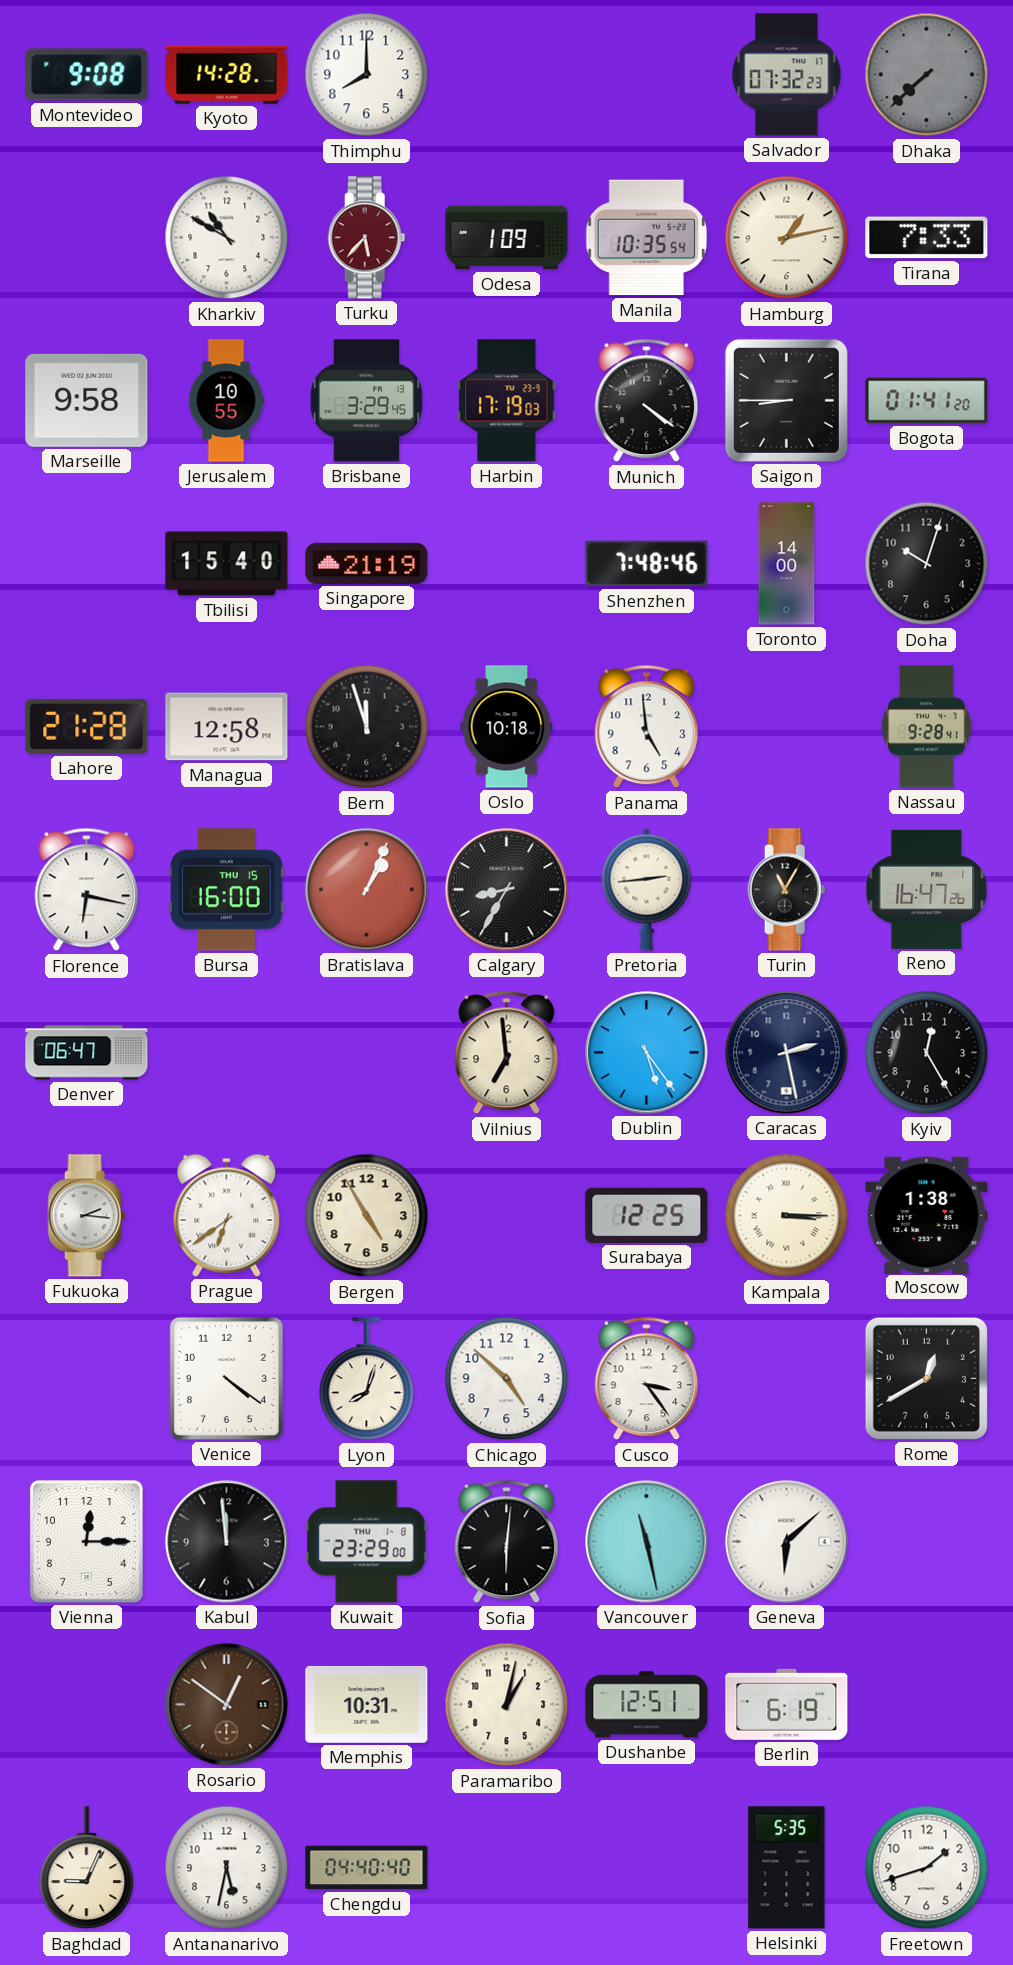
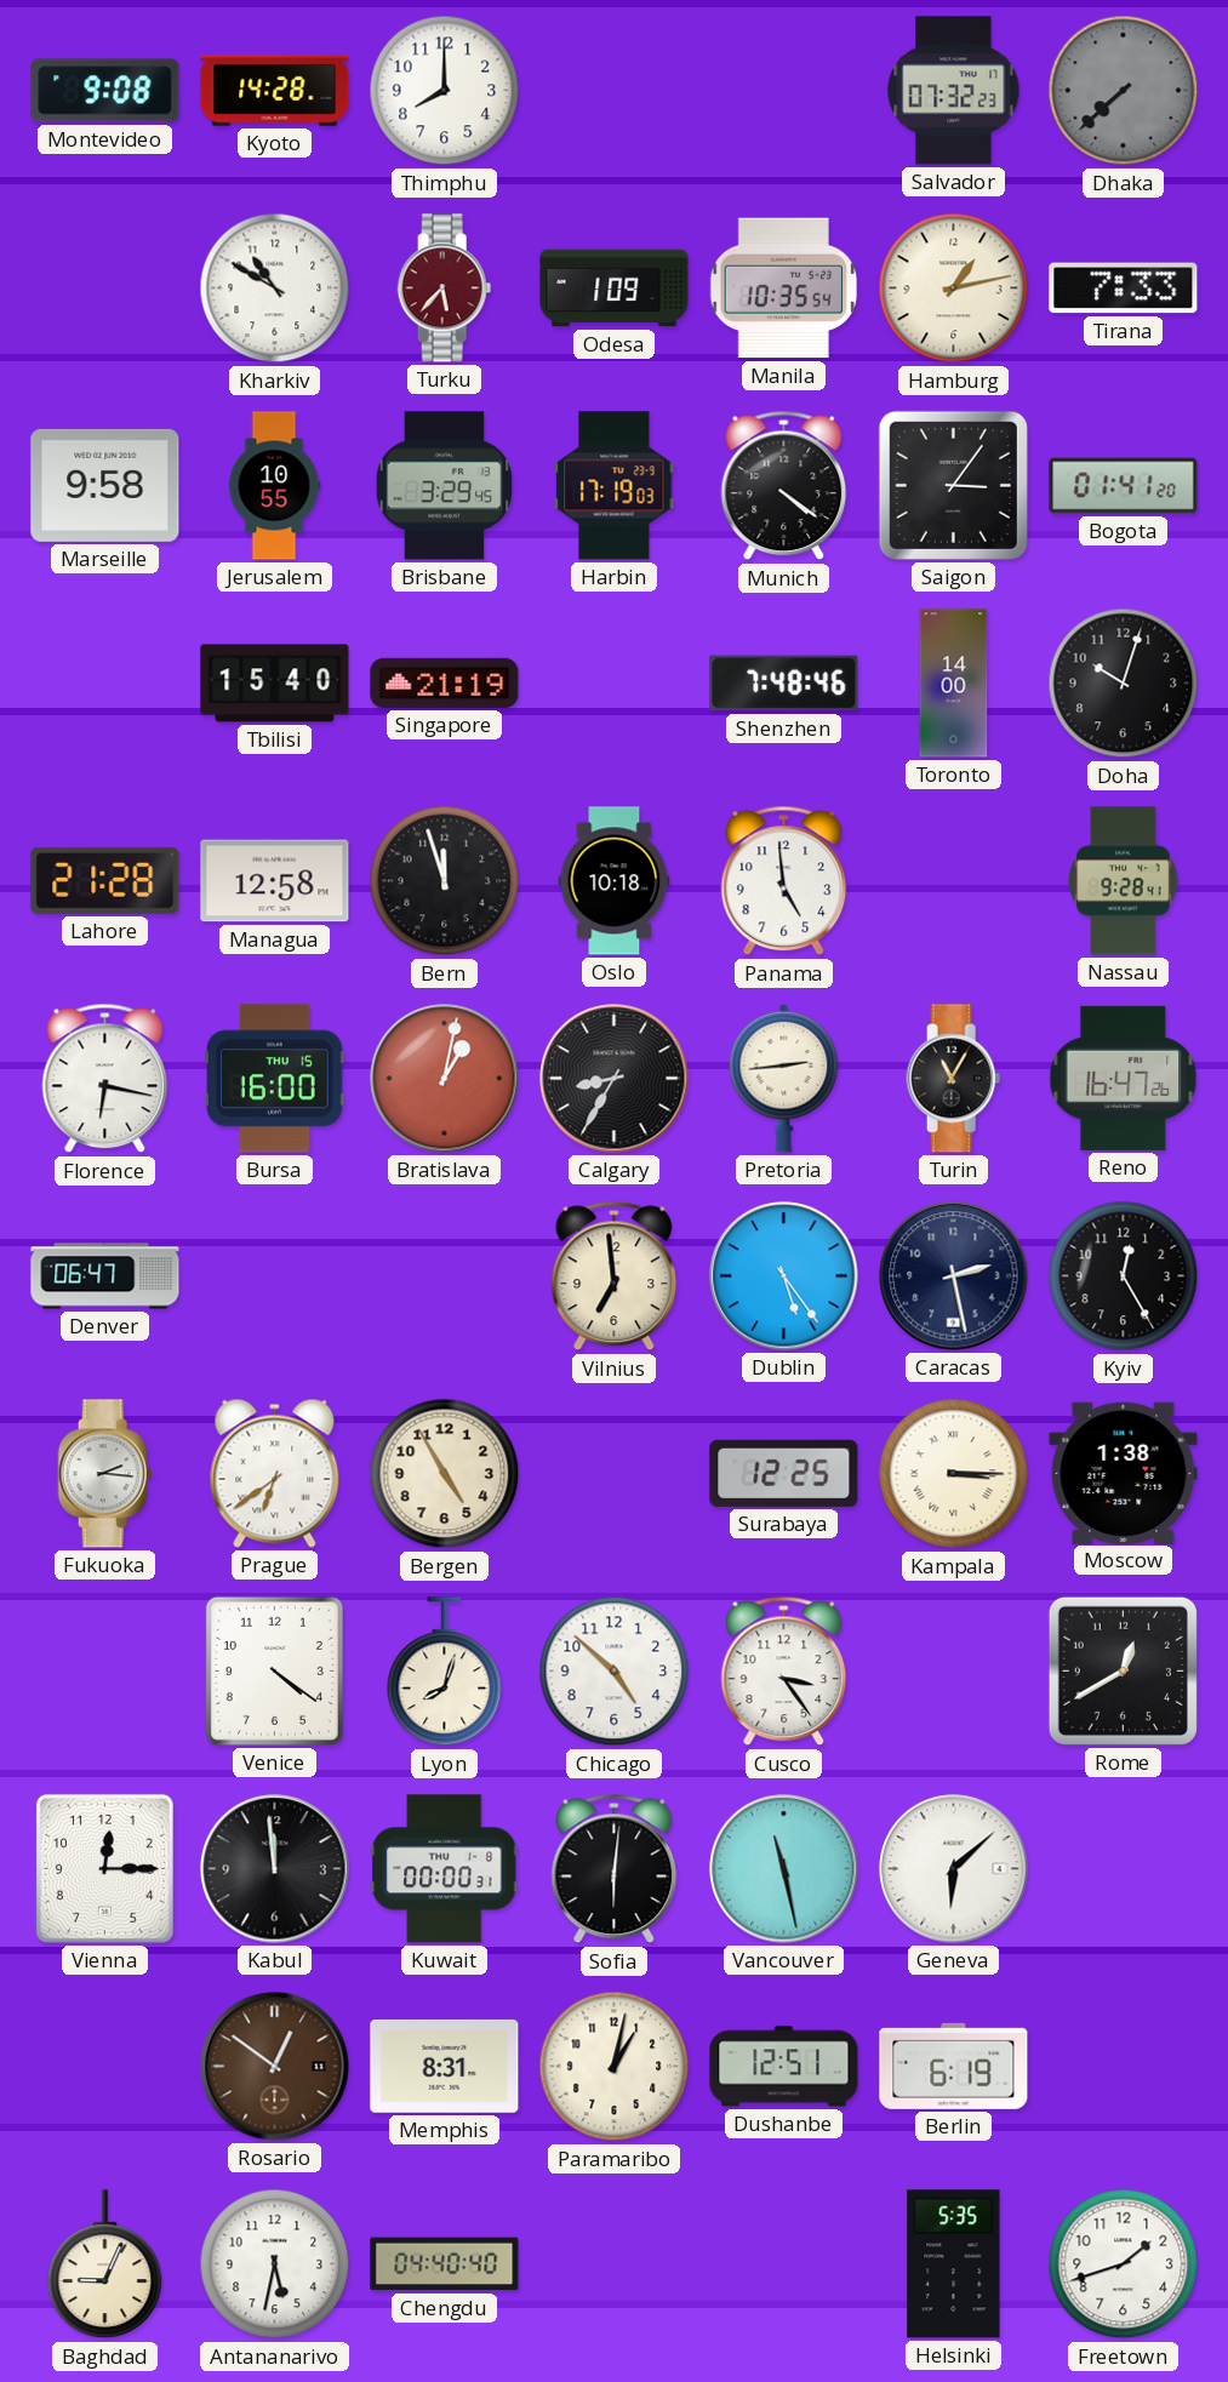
Saigon: 8:45 -> 3:06 (953, 485)
Bratislava: 1:04 -> 1:02 (445, 1079)
Kuwait: 23:29 -> 00:00 (445, 1869)
Memphis: 10:31 -> 8:31 (445, 2066)
